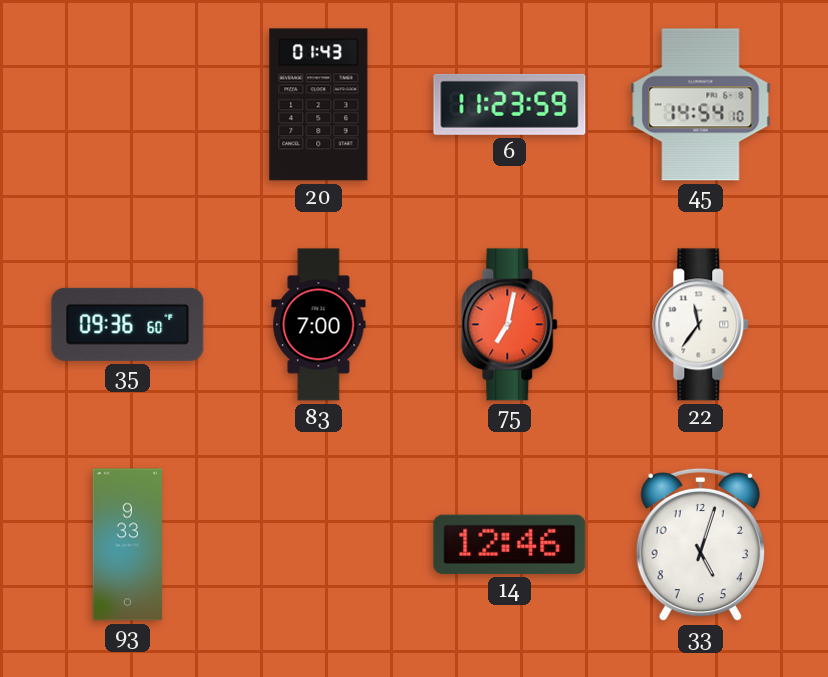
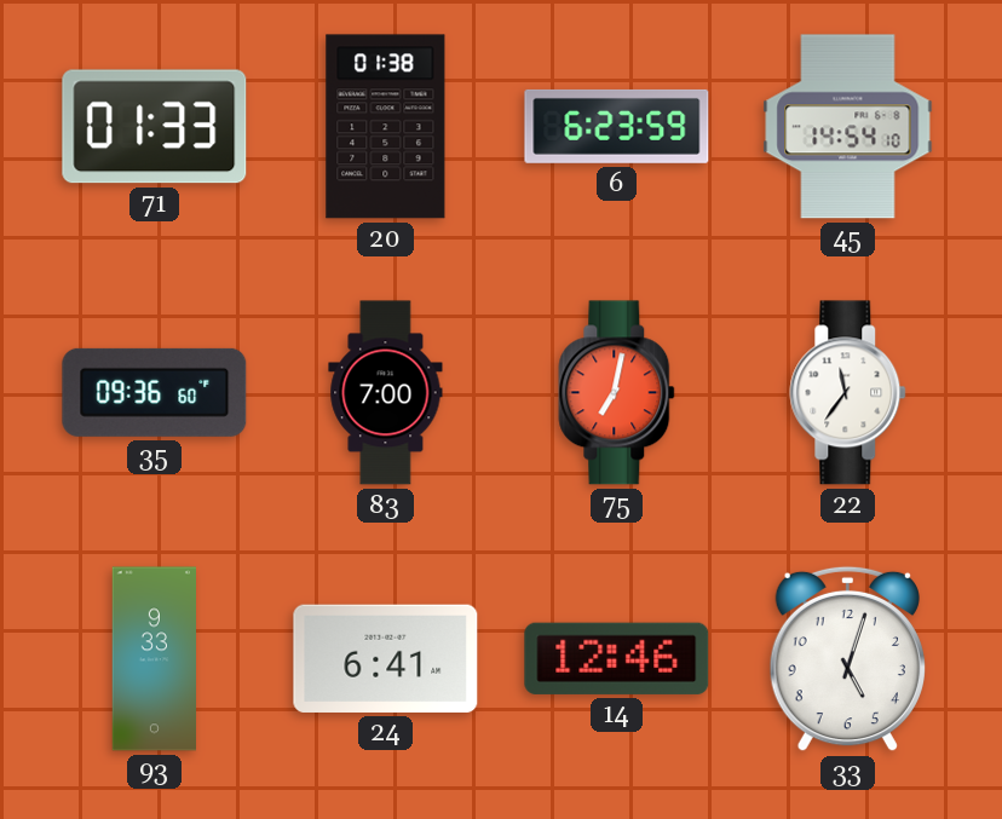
71: none -> 01:33 (155, 127)
20: 01:43 -> 01:38 (386, 127)
6: 11:23 -> 6:23 (617, 126)
24: none -> 6:41 (386, 658)
